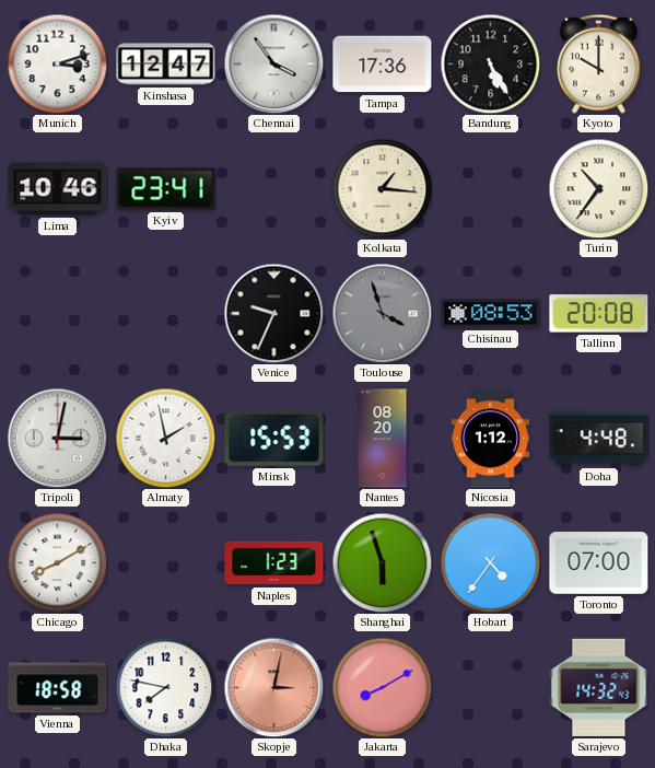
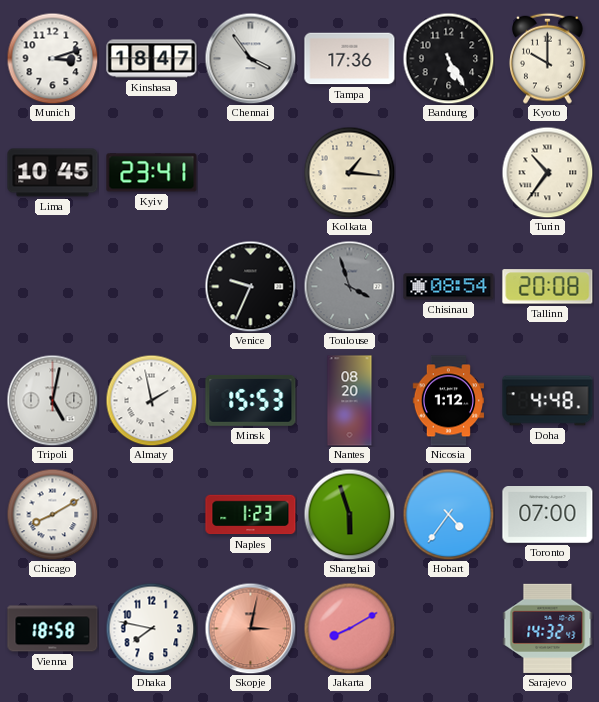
Kinshasa: 12:47 -> 18:47 (152, 59)
Lima: 10:46 -> 10:45 (53, 173)
Chisinau: 08:53 -> 08:54 (449, 287)
Tripoli: 3:02 -> 5:02 (52, 400)
